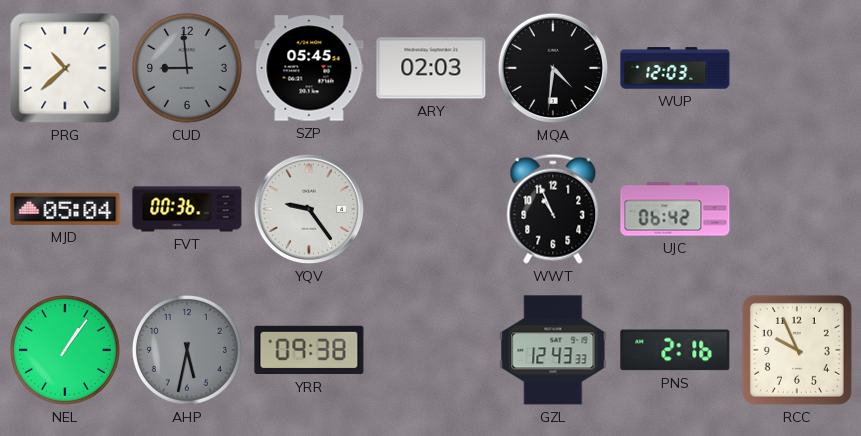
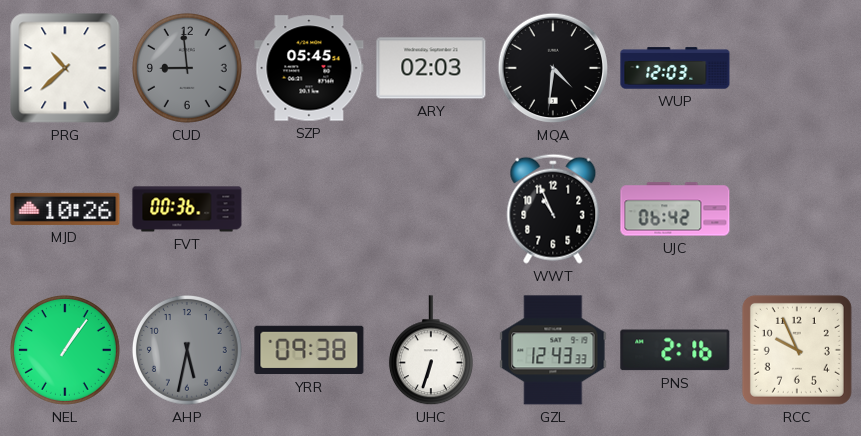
MJD: 05:04 -> 10:26 (65, 209)
YQV: 9:24 -> none (309, 209)
UHC: none -> 6:33 (431, 351)
